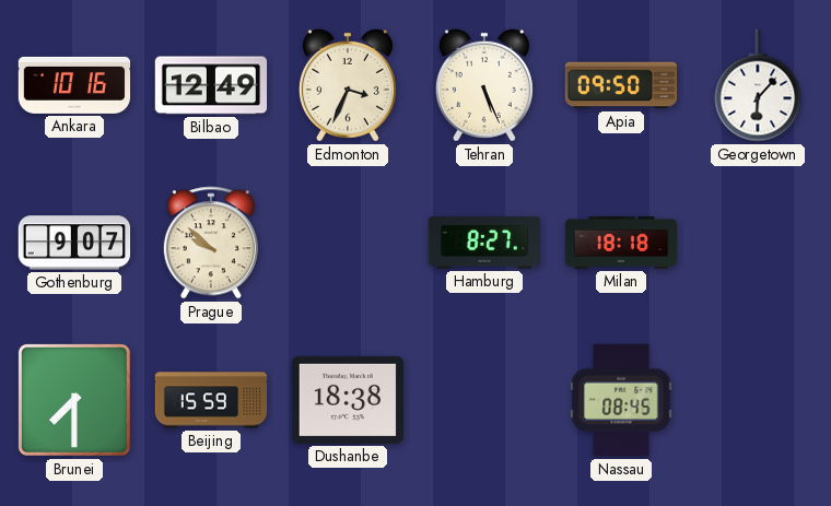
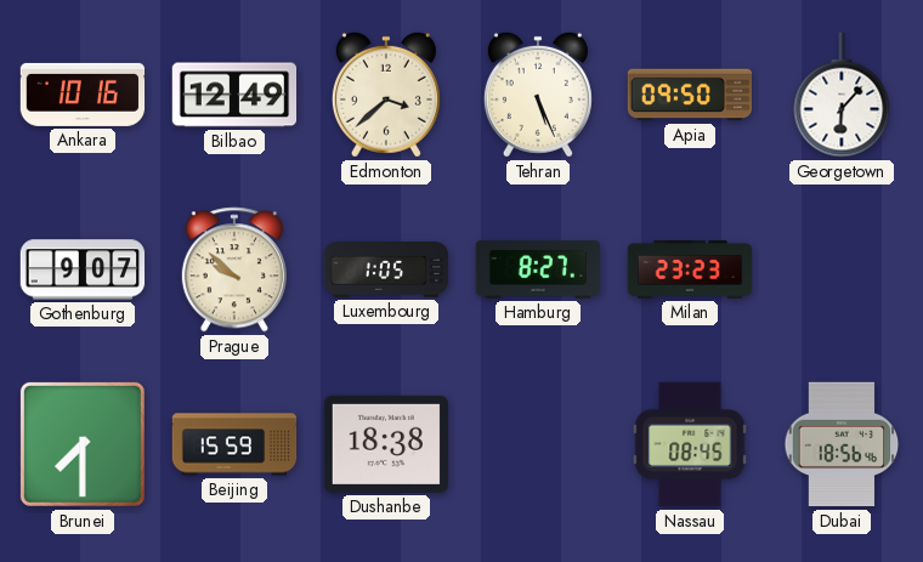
Edmonton: 3:34 -> 3:38 (386, 95)
Luxembourg: none -> 1:05 (386, 271)
Milan: 18:18 -> 23:23 (690, 269)
Dubai: none -> 18:56 (842, 444)
